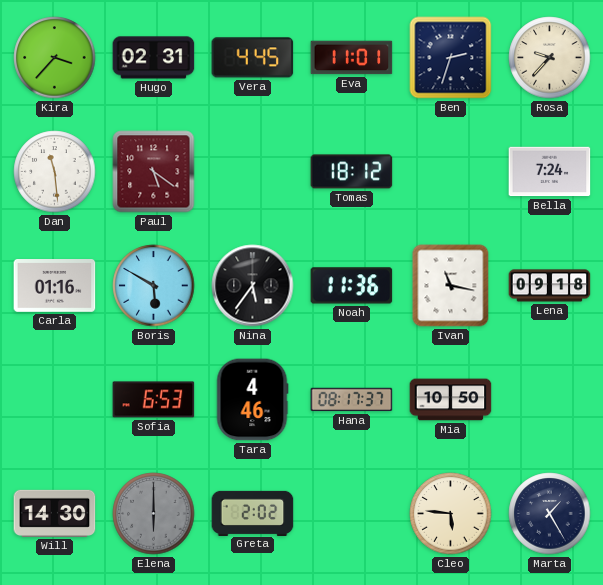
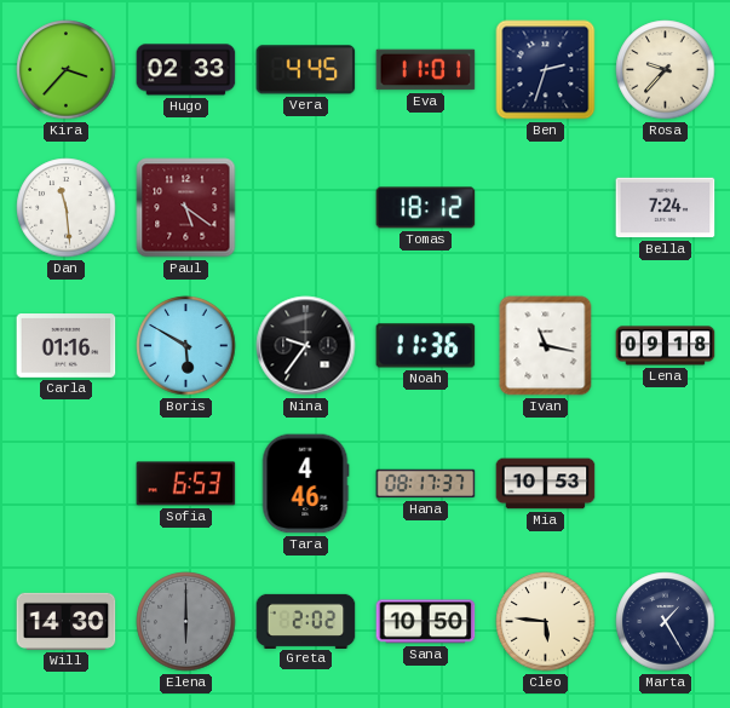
Hugo: 02:31 -> 02:33 (186, 70)
Nina: 5:36 -> 9:36 (306, 346)
Mia: 10:50 -> 10:53 (546, 484)
Sana: none -> 10:50 (426, 622)
